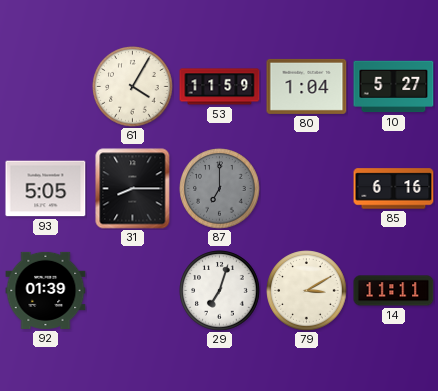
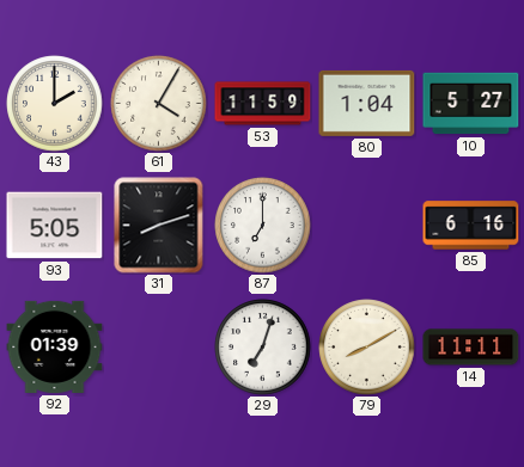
43: none -> 2:00 (55, 104)
31: 8:15 -> 8:12 (159, 226)
87 dial: grey -> white (263, 226)
79: 3:10 -> 8:10 (367, 348)
